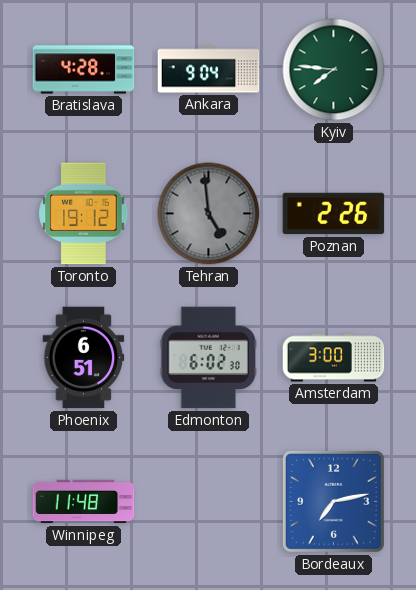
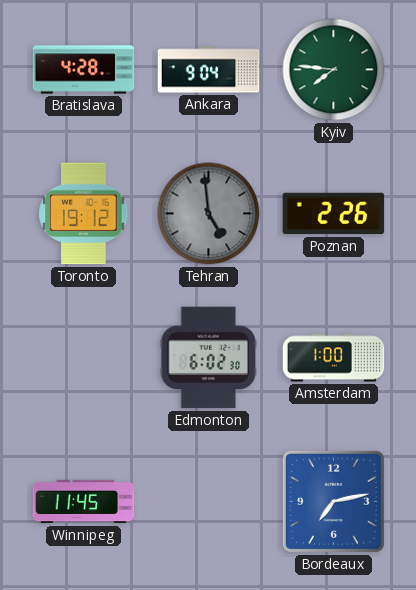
Phoenix: 6:51 -> none (84, 358)
Amsterdam: 3:00 -> 1:00 (334, 358)
Winnipeg: 11:48 -> 11:45 (84, 502)
